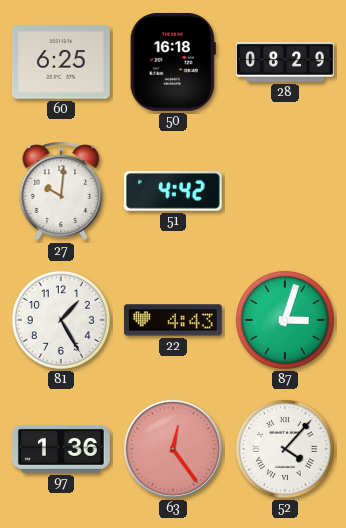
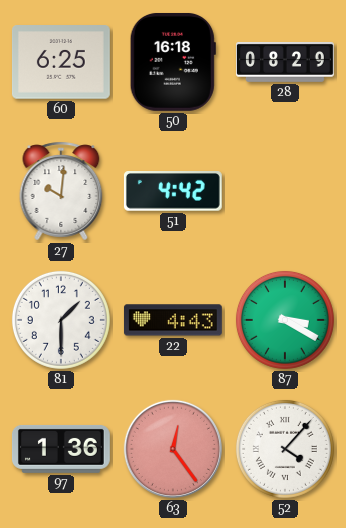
81: 1:25 -> 1:30 (61, 320)
87: 3:03 -> 3:20 (285, 320)
